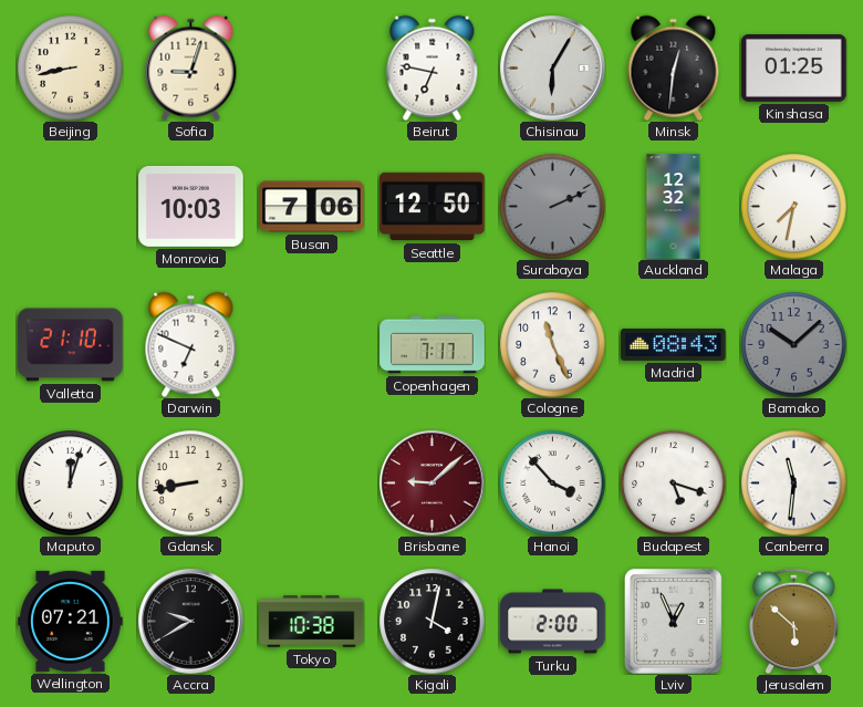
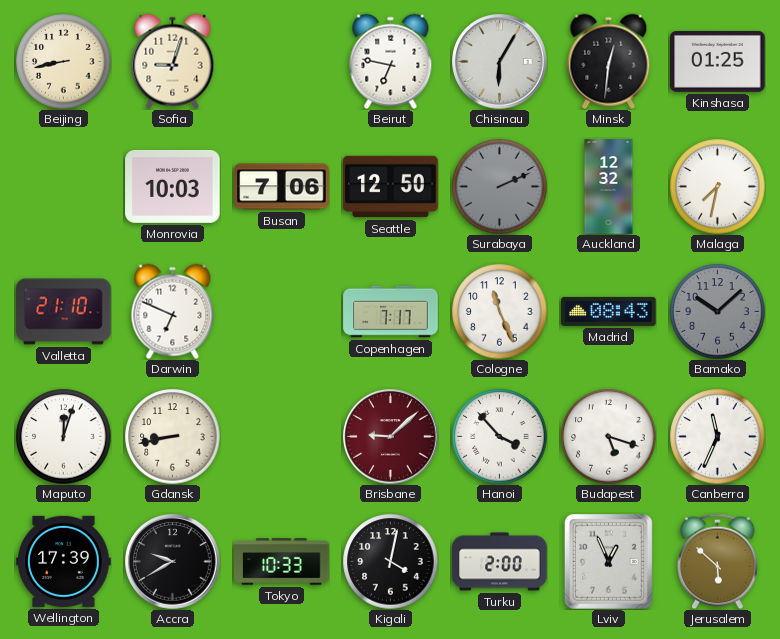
Canberra: 11:31 -> 11:34 (717, 436)
Wellington: 07:21 -> 17:39 (64, 561)
Tokyo: 10:38 -> 10:33 (282, 562)
